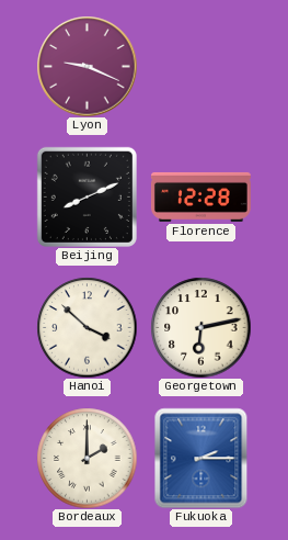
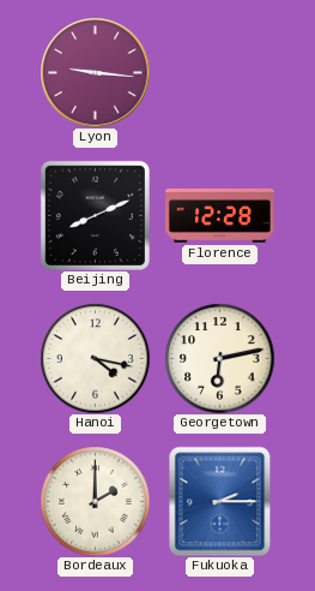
Lyon: 9:19 -> 9:16 (95, 72)
Hanoi: 3:52 -> 4:17 (95, 358)
